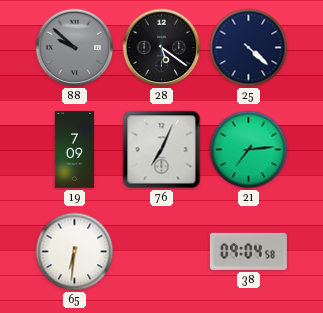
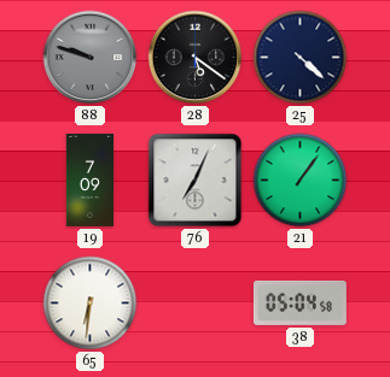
88: 9:52 -> 9:48 (91, 58)
21: 7:14 -> 1:06 (301, 181)
38: 09:04 -> 05:04 (299, 302)
